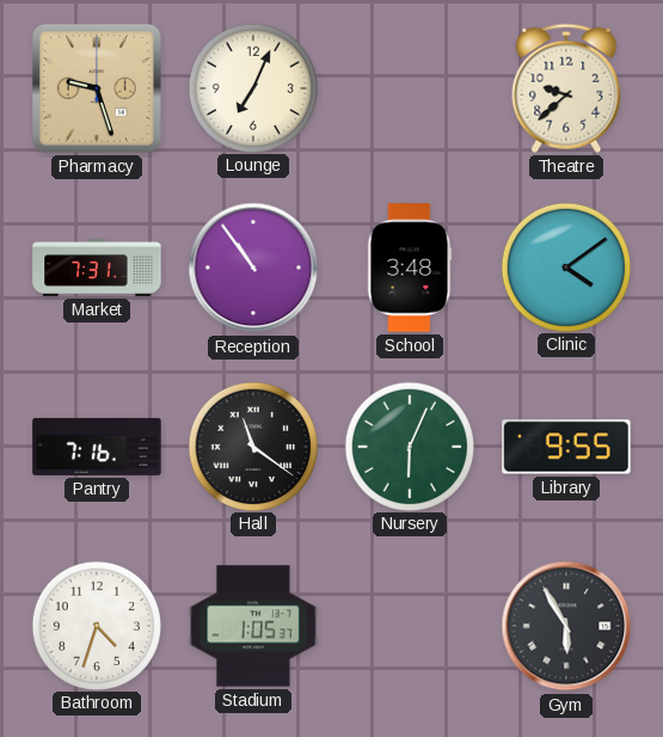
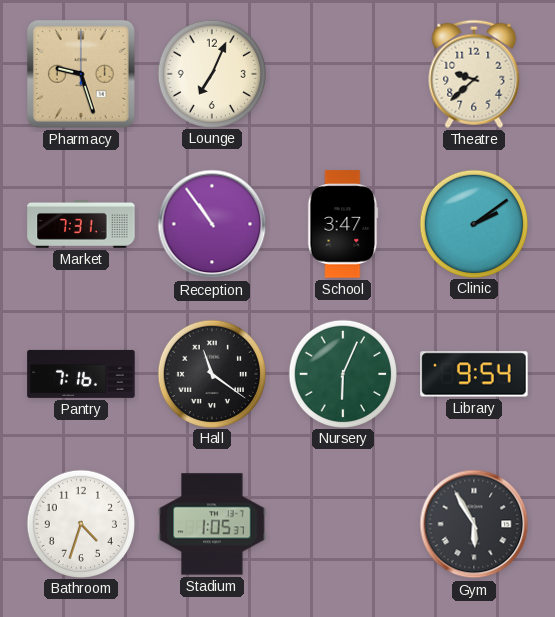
School: 3:48 -> 3:47 (343, 224)
Clinic: 4:09 -> 2:09 (473, 223)
Library: 9:55 -> 9:54 (474, 374)
